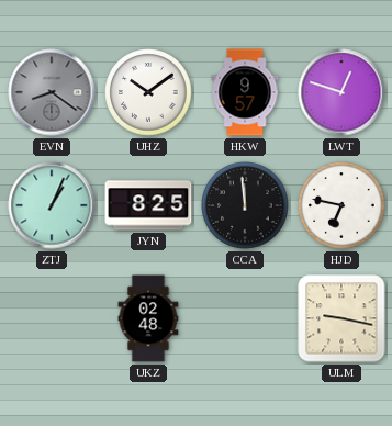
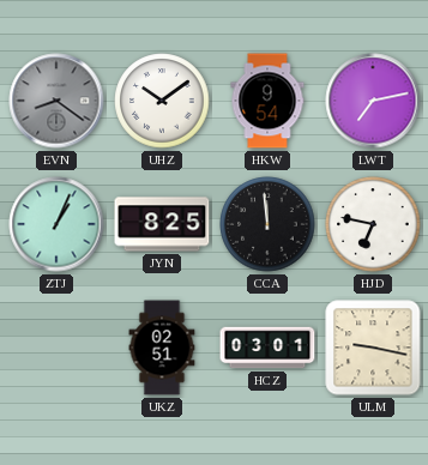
HKW: 9:57 -> 9:54 (267, 101)
LWT: 12:48 -> 7:13 (373, 101)
UKZ: 02:48 -> 02:51 (162, 348)
HCZ: none -> 03:01 (267, 348)
